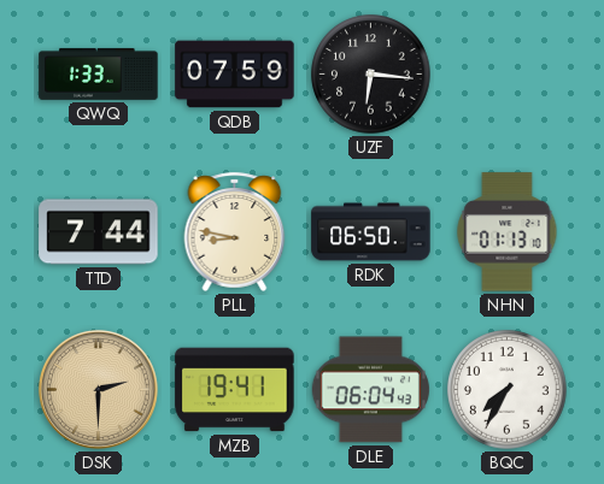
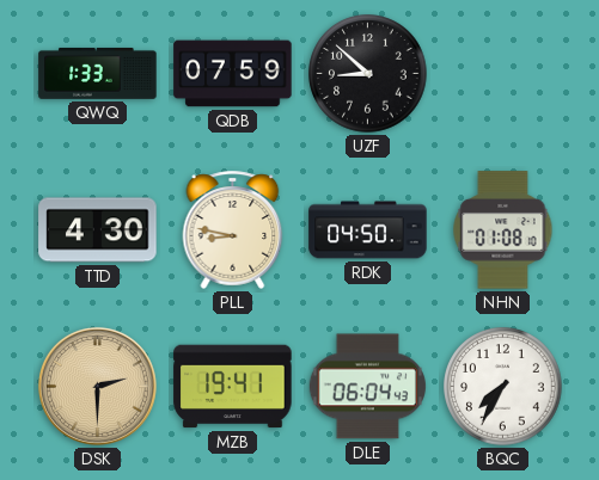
UZF: 6:16 -> 8:52 (368, 74)
TTD: 7:44 -> 4:30 (98, 230)
RDK: 06:50 -> 04:50 (368, 230)
NHN: 01:13 -> 01:08 (503, 230)
